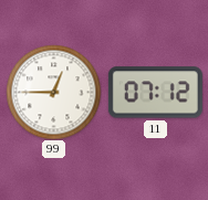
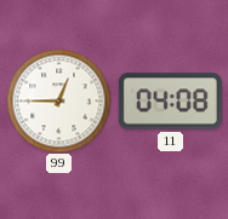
11: 07:12 -> 04:08 (170, 102)
